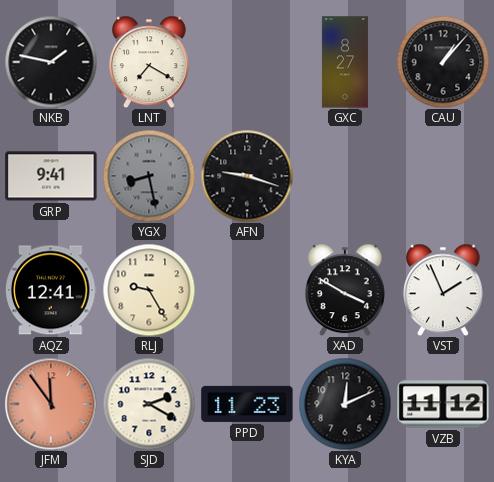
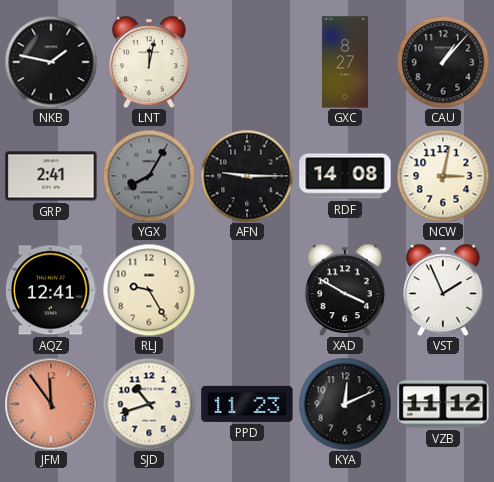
LNT: 7:20 -> 12:02 (149, 62)
GRP: 9:41 -> 2:41 (51, 176)
YGX: 8:28 -> 8:05 (149, 176)
AFN: 9:18 -> 9:15 (247, 176)
RDF: none -> 14:08 (345, 176)
NCW: none -> 3:02 (443, 176)
SJD: 2:20 -> 10:42 (149, 404)
